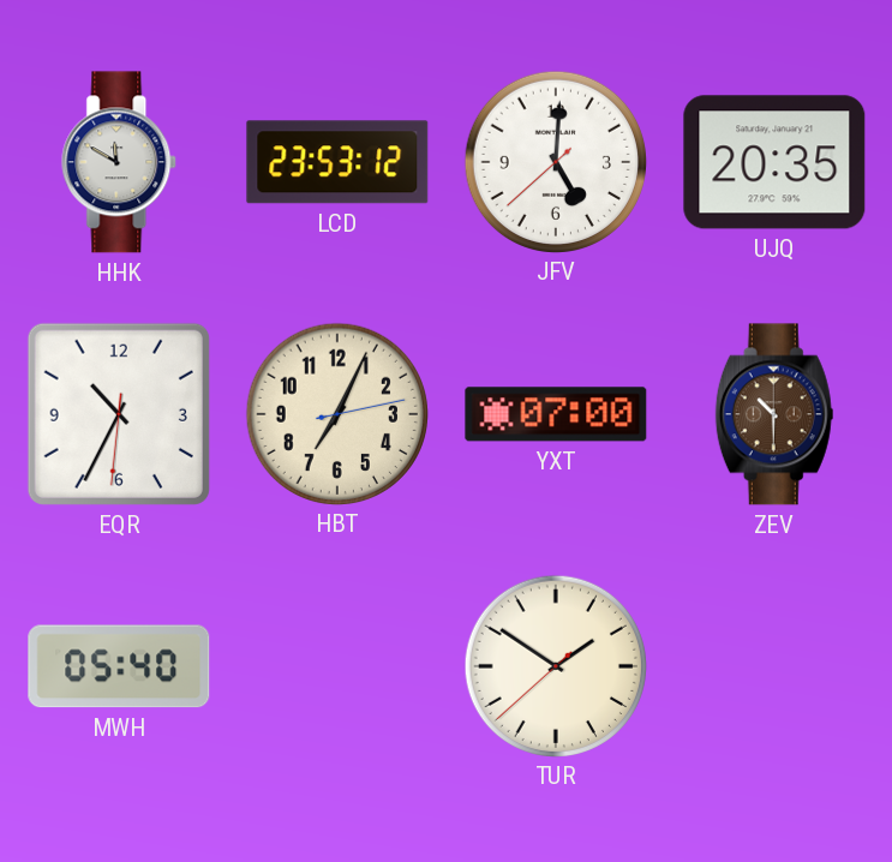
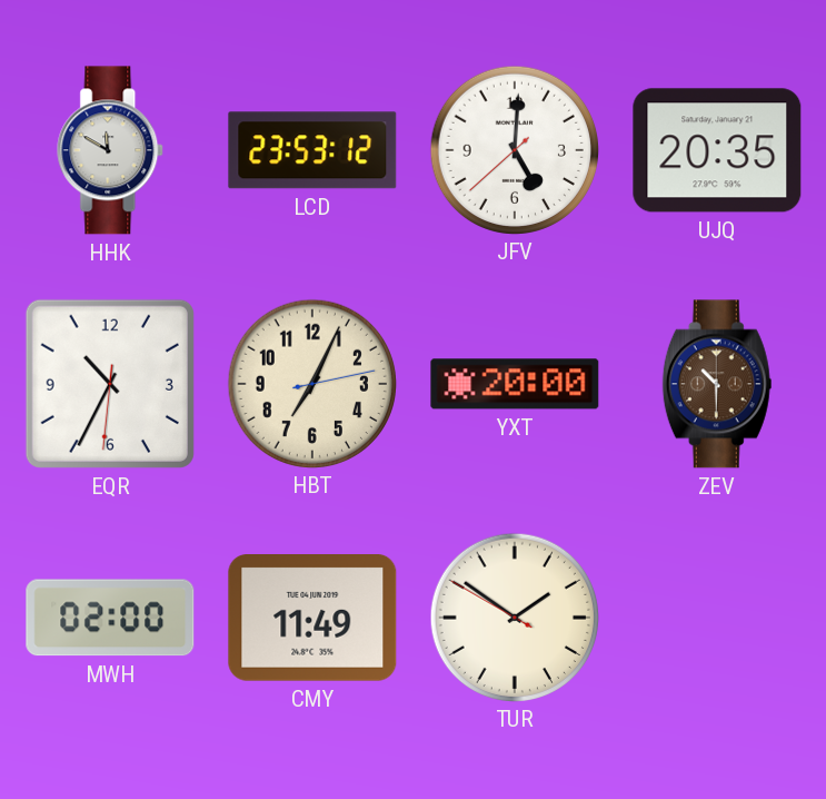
YXT: 07:00 -> 20:00 (515, 384)
MWH: 05:40 -> 02:00 (110, 618)
CMY: none -> 11:49 (312, 619)
TUR: 1:50:38 -> 1:50:50 (514, 616)
